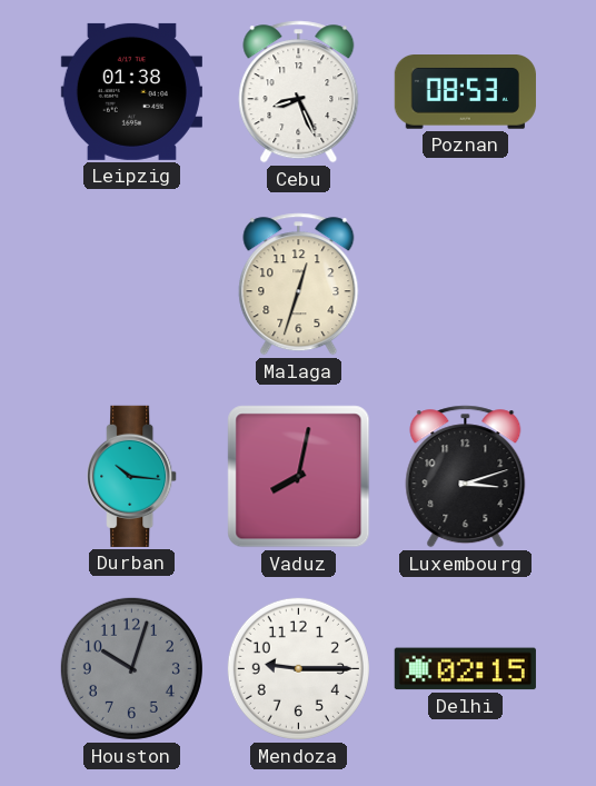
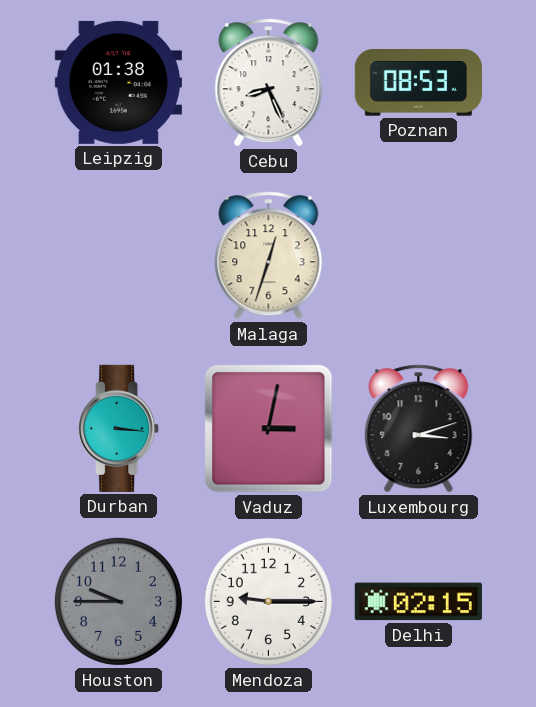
Durban: 10:16 -> 3:16 (119, 428)
Vaduz: 8:02 -> 3:02 (269, 429)
Houston: 10:03 -> 9:45 (118, 601)
